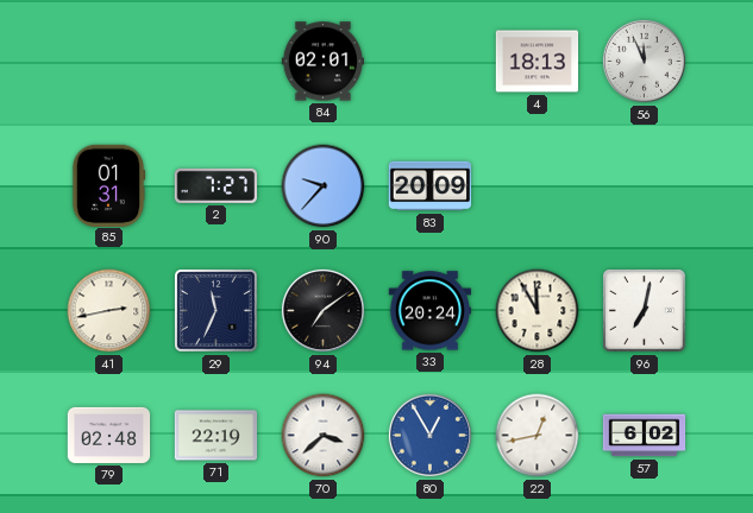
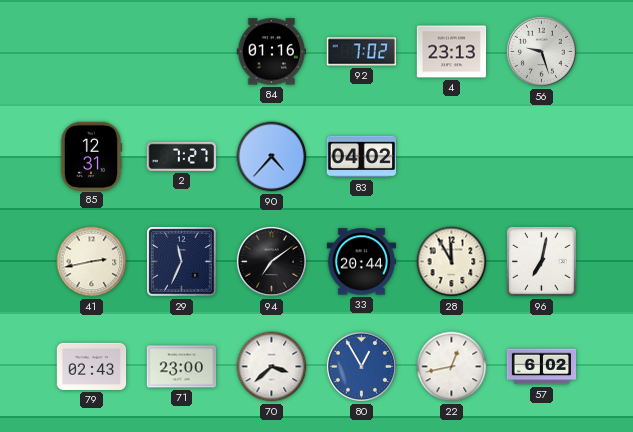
84: 02:01 -> 01:16 (272, 52)
92: none -> 7:02 (361, 52)
4: 18:13 -> 23:13 (452, 52)
56: 11:56 -> 9:27 (541, 51)
85: 01:31 -> 12:31 (91, 156)
90: 9:37 -> 4:37 (272, 157)
83: 20:09 -> 04:02 (362, 157)
33: 20:24 -> 20:44 (362, 262)
79: 02:48 -> 02:43 (92, 366)
71: 22:19 -> 23:00 (182, 367)
